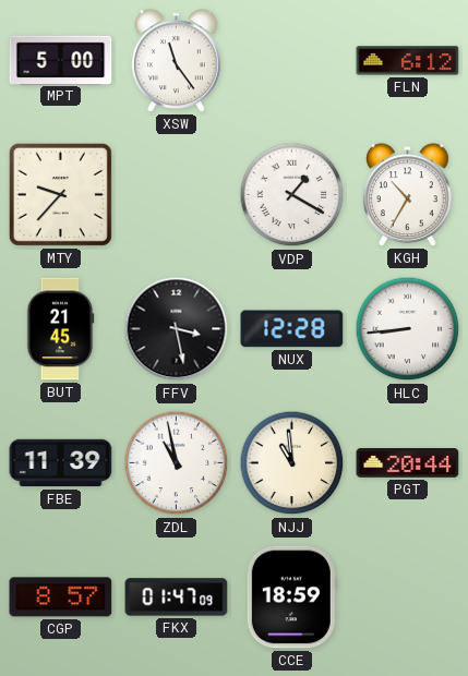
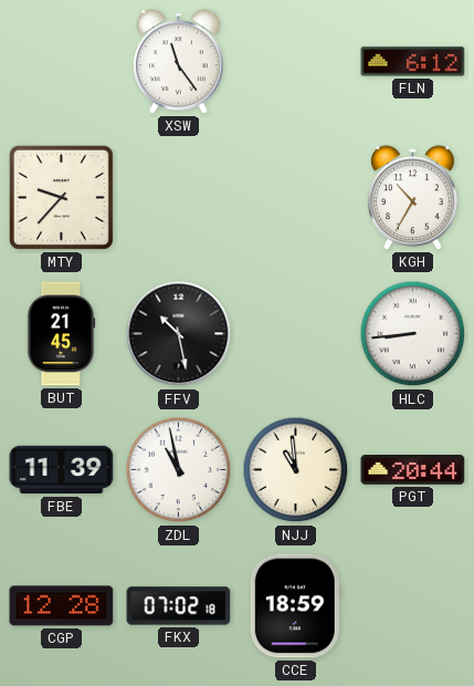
MPT: 5:00 -> none (61, 60)
VDP: 1:20 -> none (292, 195)
FFV: 3:28 -> 10:28 (179, 334)
NUX: 12:28 -> none (292, 329)
CGP: 8:57 -> 12:28 (62, 606)
FKX: 01:47 -> 07:02 (179, 606)
